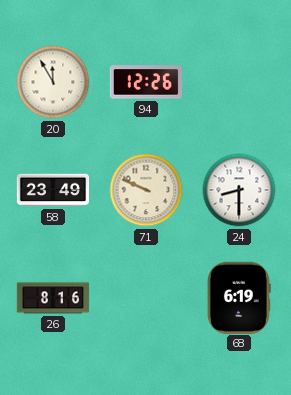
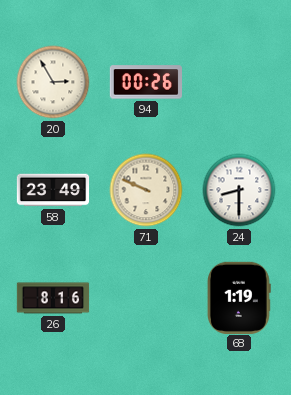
20: 11:55 -> 2:55 (53, 82)
94: 12:26 -> 00:26 (145, 82)
68: 6:19 -> 1:19 (239, 297)
